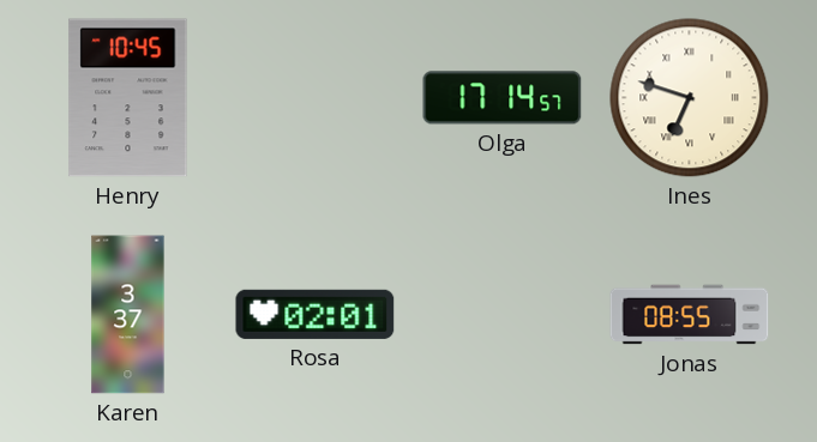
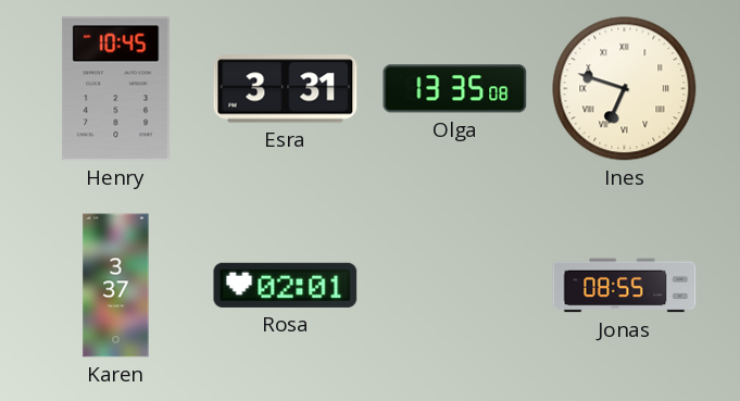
Esra: none -> 3:31 (286, 89)
Olga: 17:14 -> 13:35 (455, 89)
